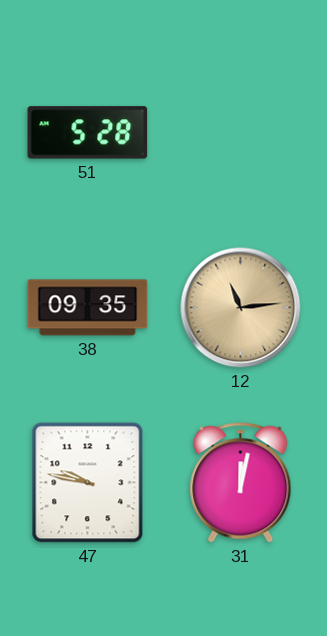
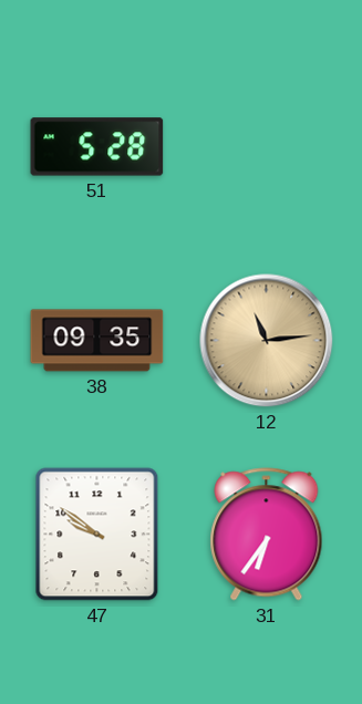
47: 9:47 -> 9:51 (97, 535)
31: 12:02 -> 6:36 (267, 535)
